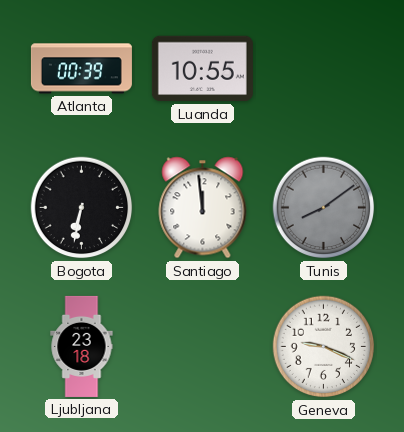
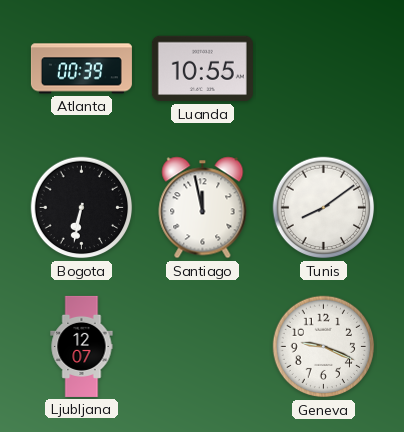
Santiago: 11:59 -> 11:58 (203, 208)
Tunis dial: grey -> white (324, 208)
Ljubljana: 23:18 -> 12:07 (82, 346)
